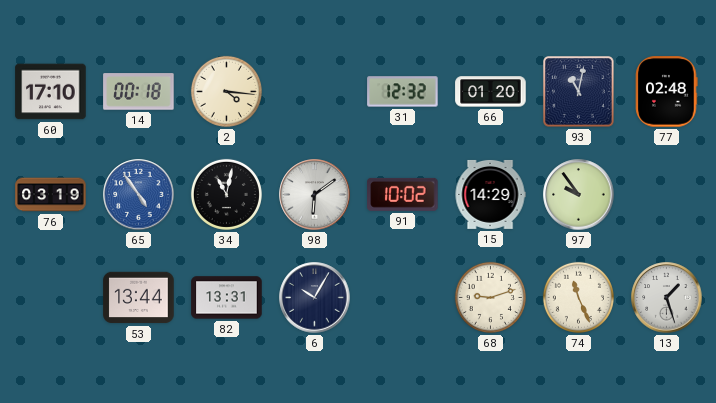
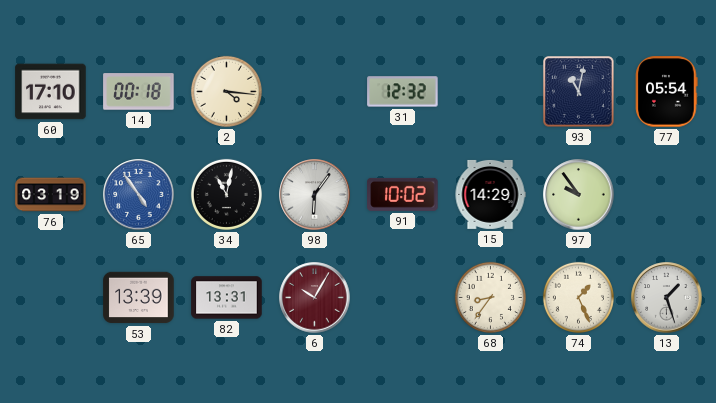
66: 01:20 -> none (491, 92)
77: 02:48 -> 05:54 (667, 92)
98: 6:09 -> 6:06 (315, 195)
53: 13:44 -> 13:39 (139, 298)
6 dial: navy -> burgundy (315, 298)
68: 9:12 -> 8:36 (490, 297)
74: 11:26 -> 1:26 (578, 297)
